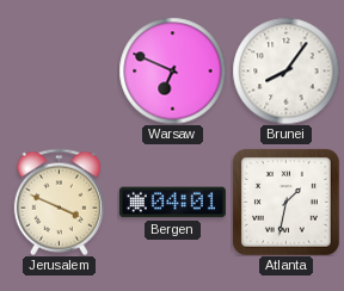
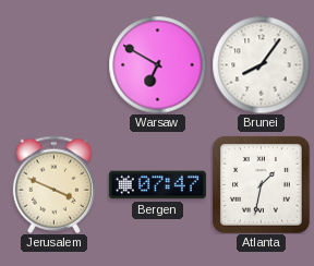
Warsaw: 6:49 -> 6:50 (157, 64)
Bergen: 04:01 -> 07:47 (157, 185)
